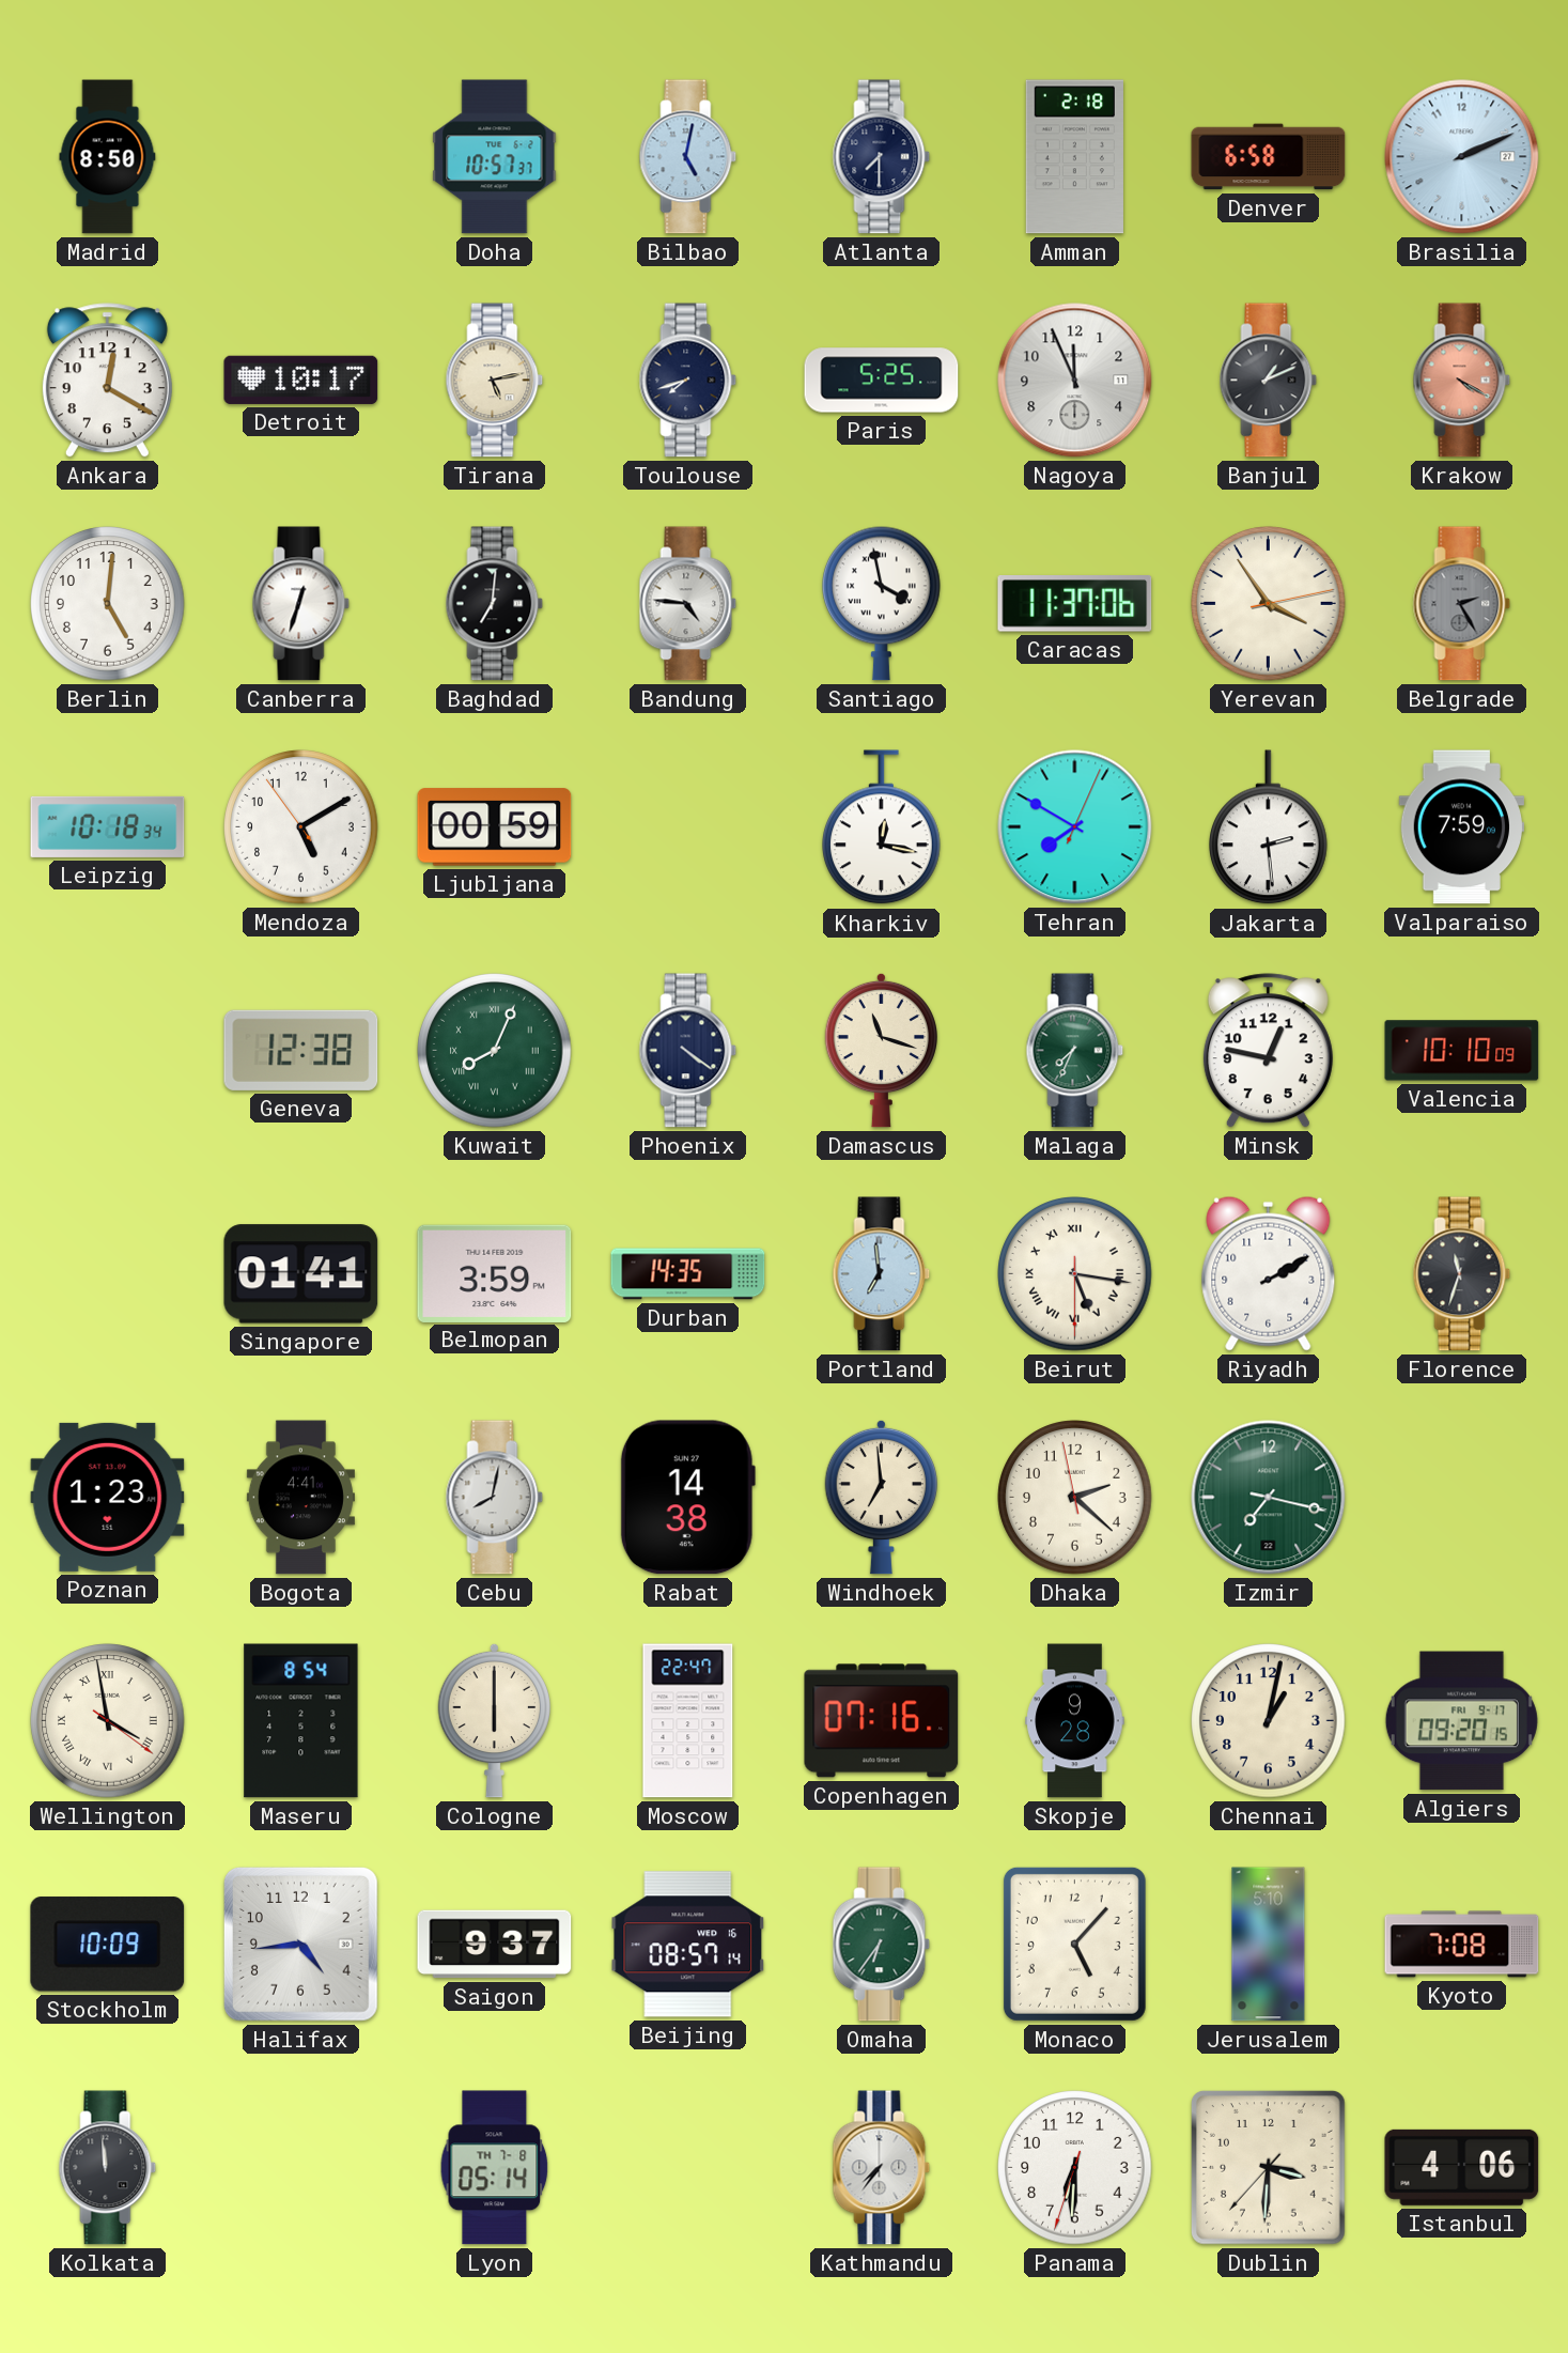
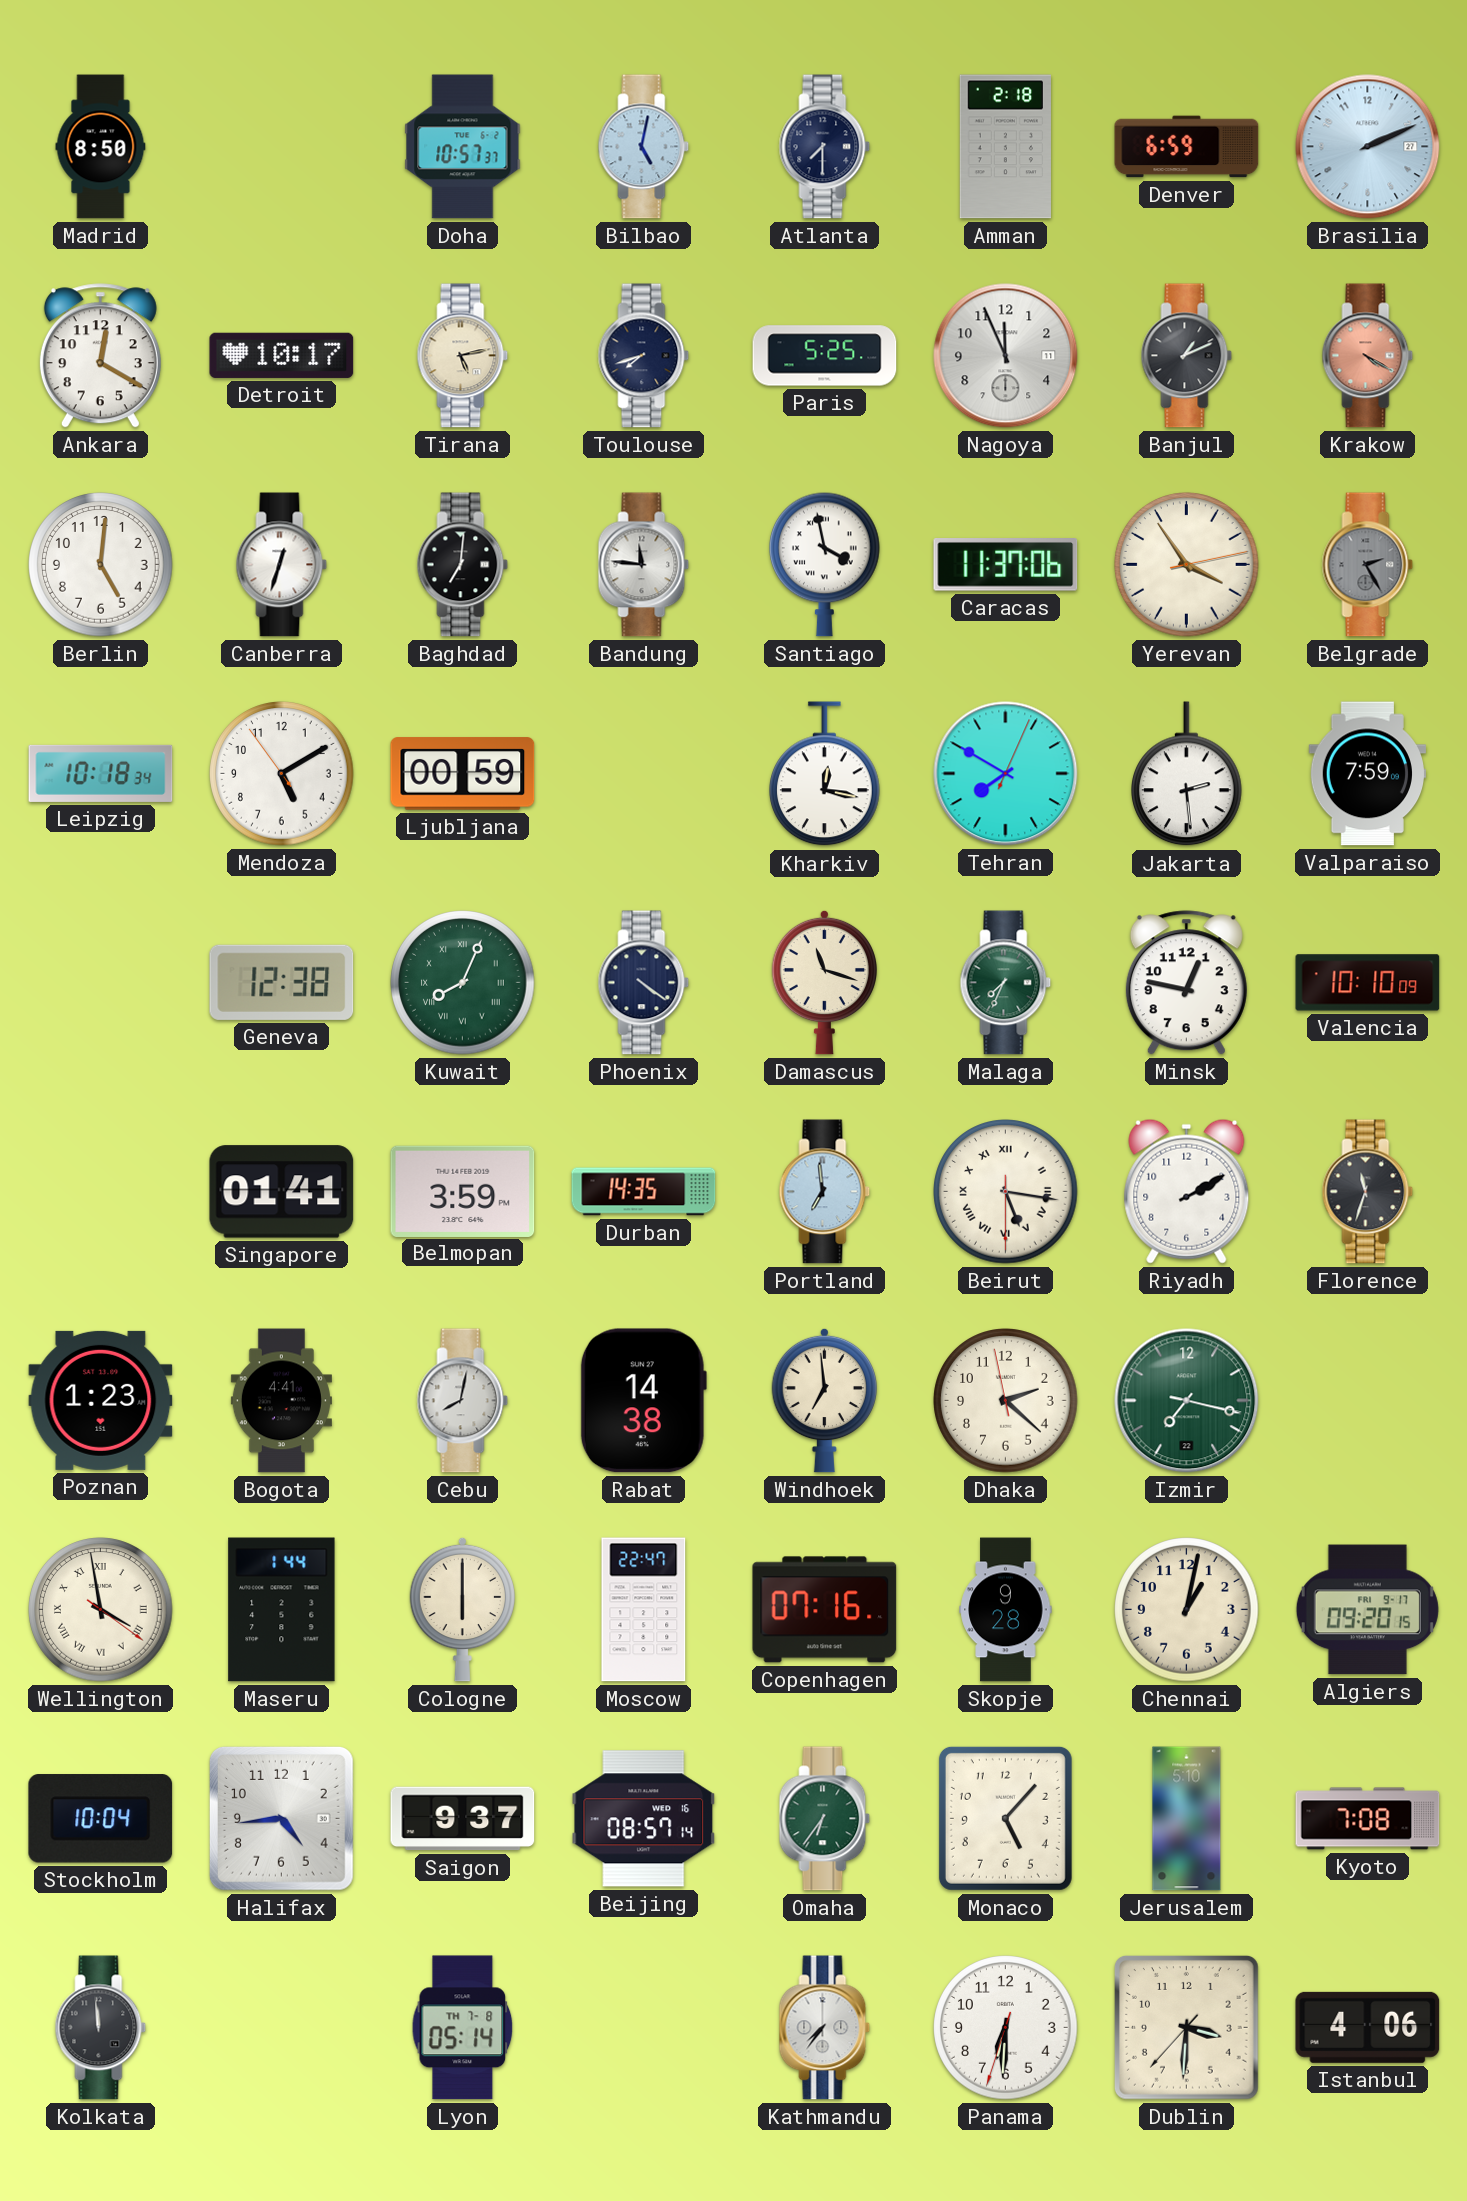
Denver: 6:58 -> 6:59 (1187, 147)
Bandung: 4:46 -> 11:46 (644, 565)
Maseru: 8:54 -> 1:44 (282, 1610)
Stockholm: 10:09 -> 10:04 (101, 1819)
